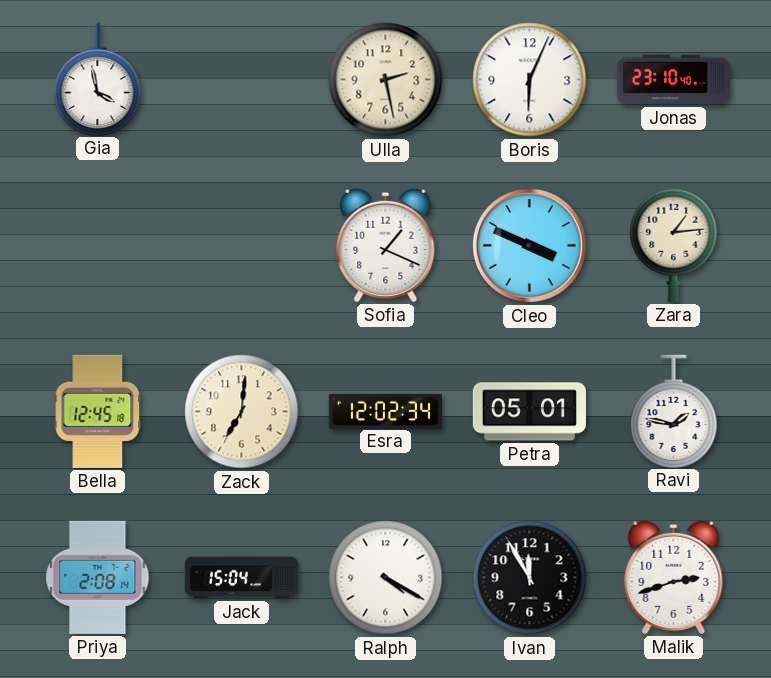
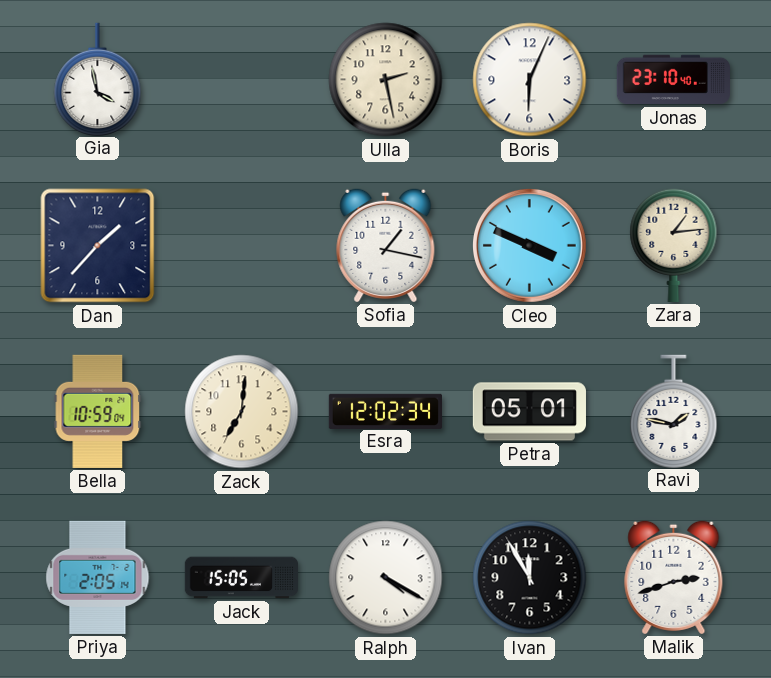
Dan: none -> 1:37 (98, 246)
Sofia: 1:19 -> 1:17 (386, 245)
Bella: 12:45 -> 10:59 (98, 411)
Priya: 2:08 -> 2:05 (98, 577)
Jack: 15:04 -> 15:05 (241, 578)
